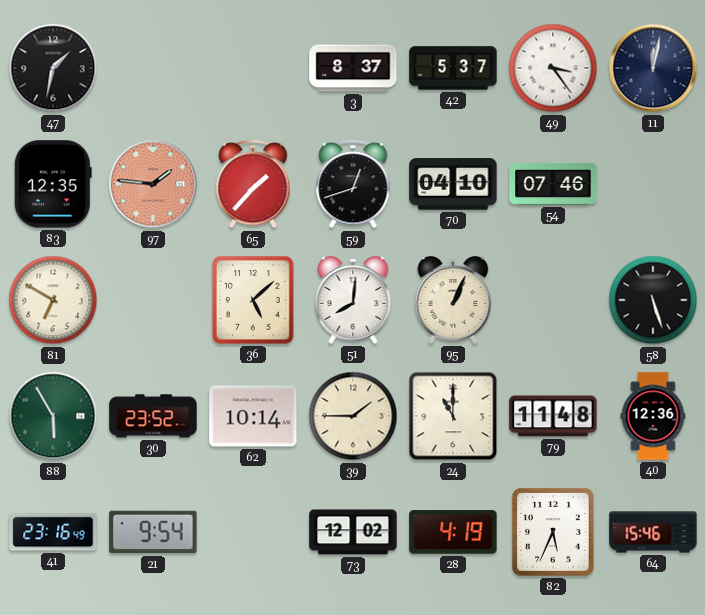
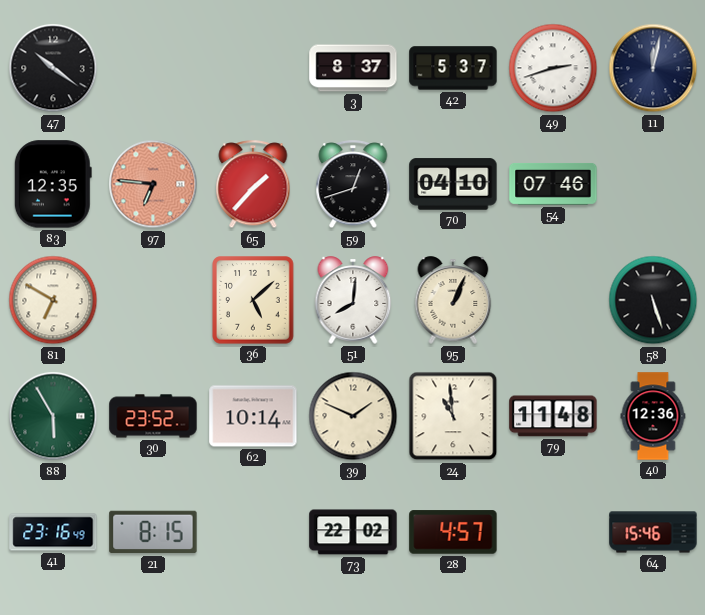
47: 1:32 -> 10:21 (53, 68)
49: 3:24 -> 2:42 (553, 68)
97: 1:46 -> 6:46 (153, 184)
39: 1:45 -> 1:49 (353, 416)
24: 11:00 -> 10:59 (453, 416)
21: 9:54 -> 8:15 (153, 532)
73: 12:02 -> 22:02 (353, 532)
28: 4:19 -> 4:57 (453, 532)
82: 5:34 -> none (553, 532)
